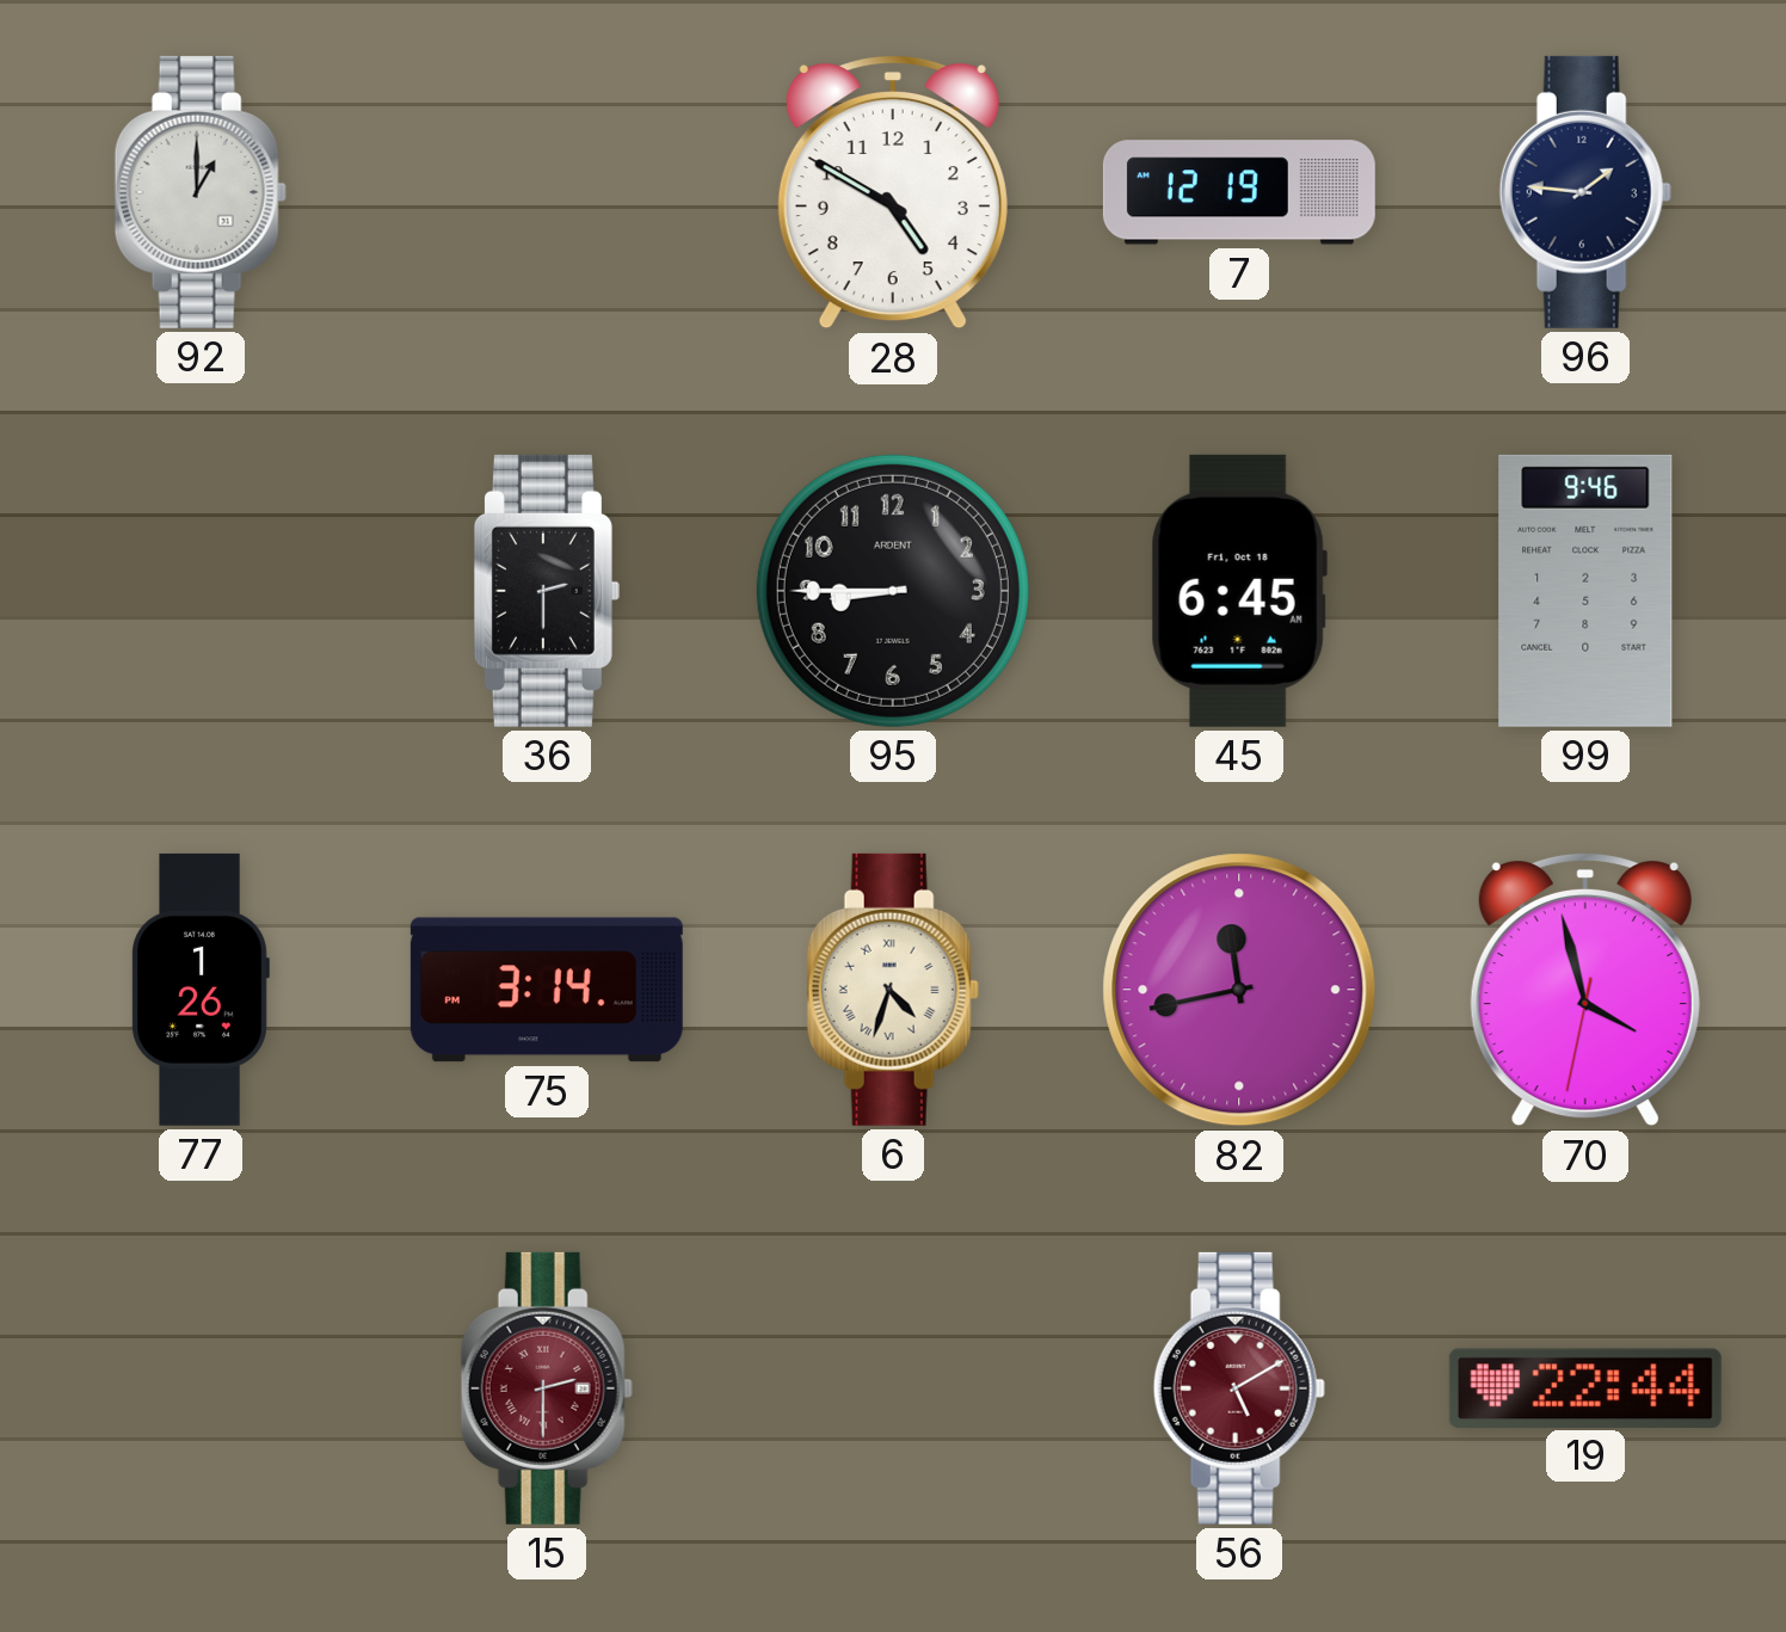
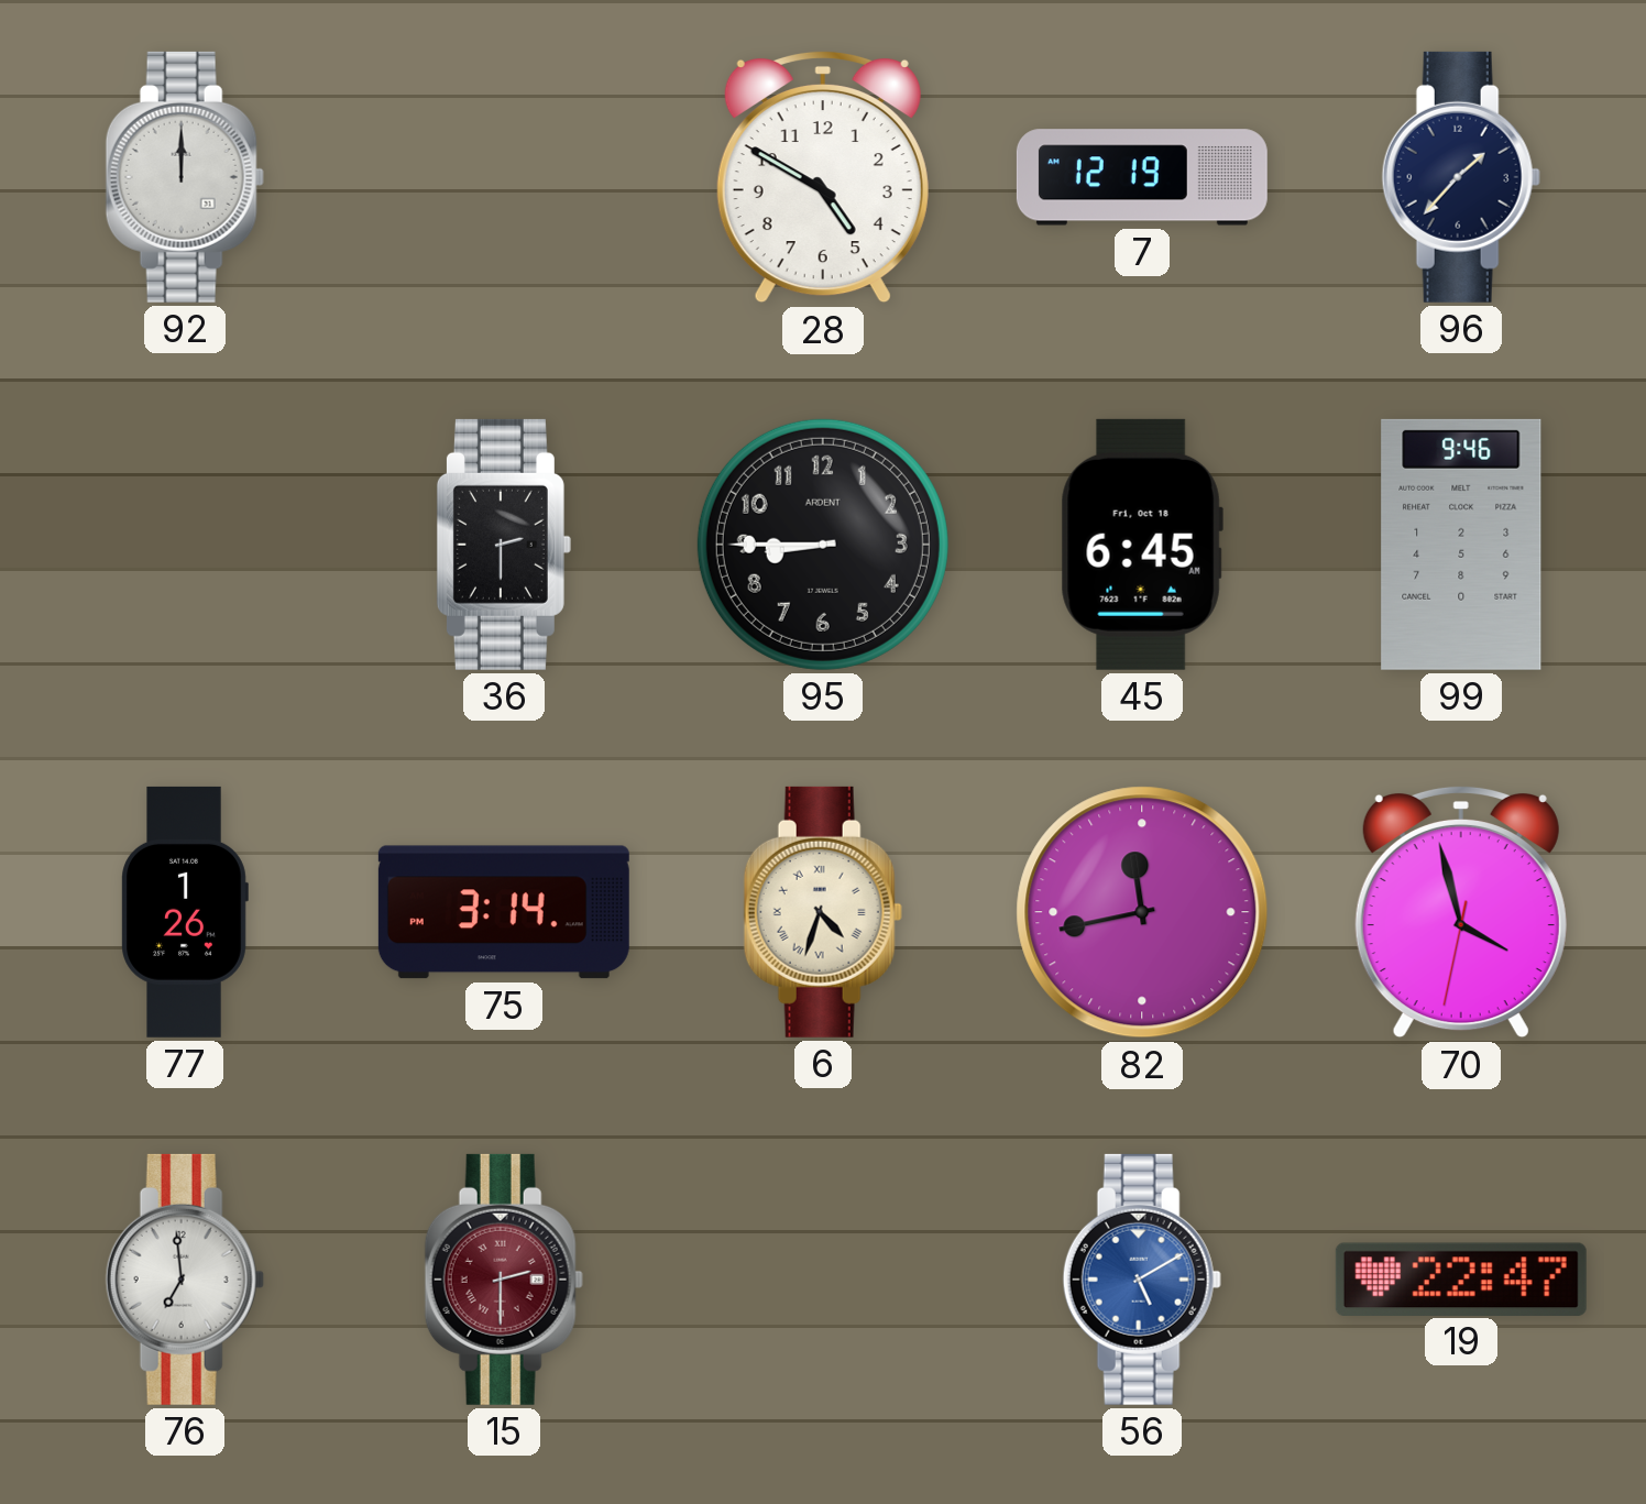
92: 1:00 -> 12:00 (185, 177)
96: 1:46 -> 1:37 (1461, 177)
76: none -> 6:59 (185, 1280)
56 dial: burgundy -> blue (1142, 1280)
19: 22:44 -> 22:47 (1461, 1278)
